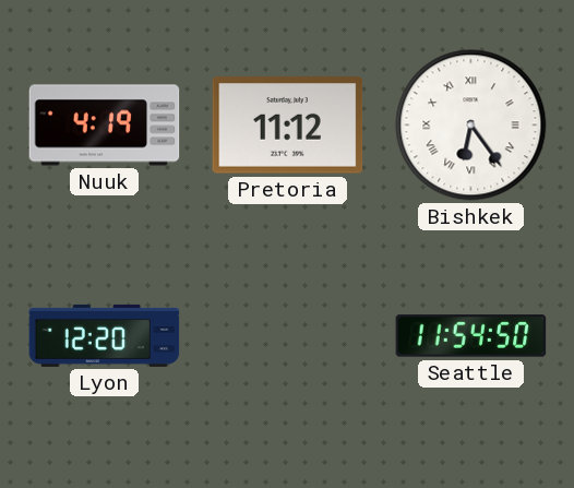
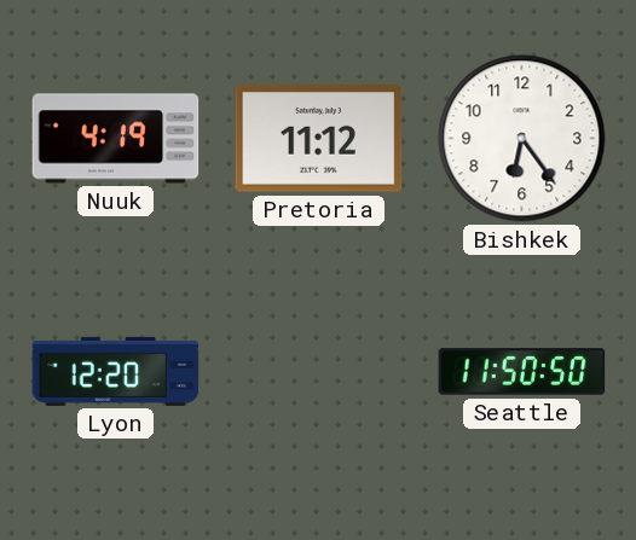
Bishkek numerals: Roman -> Arabic (522, 139)
Seattle: 11:54 -> 11:50 (522, 372)
